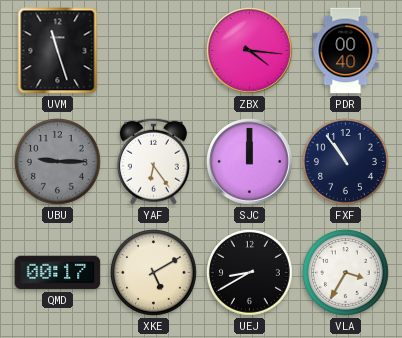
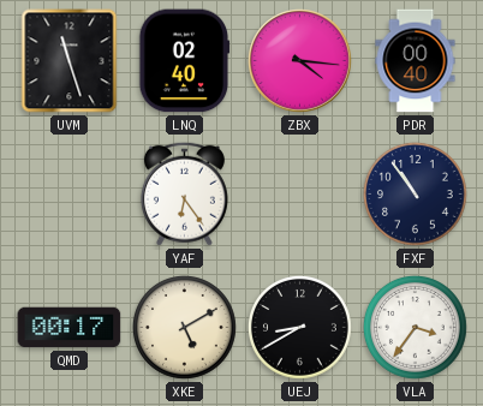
LNQ: none -> 02:40 (185, 61)
UBU: 9:15 -> none (58, 162)
SJC: 12:00 -> none (250, 162)
VLA: 3:35 -> 3:36 (416, 328)
